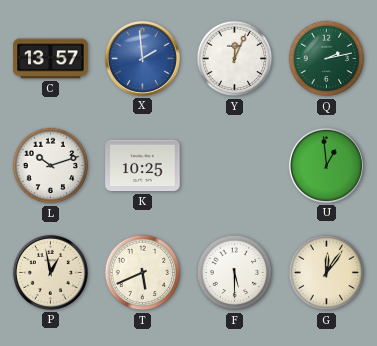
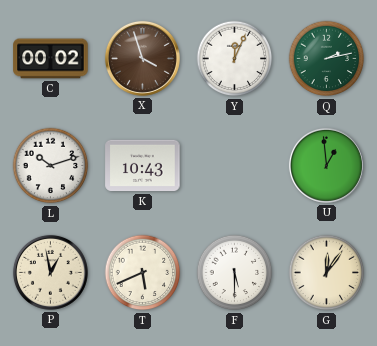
C: 13:57 -> 00:02 (51, 59)
X: 1:59 -> 3:57 (142, 58)
X dial: blue -> brown (142, 58)
K: 10:25 -> 10:43 (143, 166)
